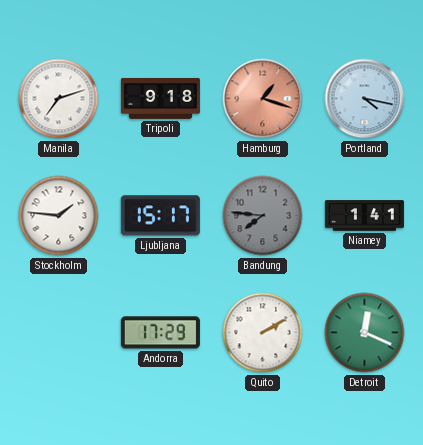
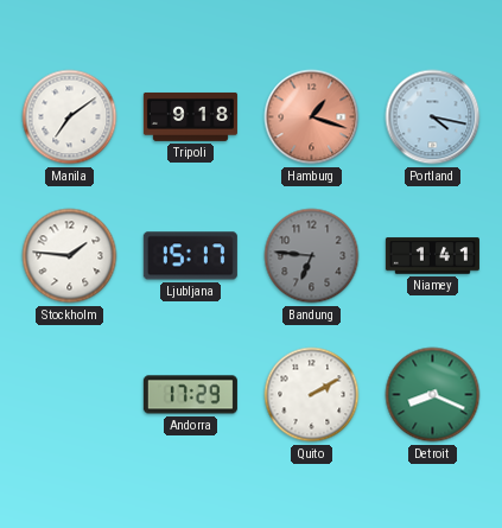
Manila: 7:12 -> 7:09 (70, 117)
Bandung: 7:46 -> 6:46 (312, 256)
Detroit: 12:19 -> 8:19 (433, 395)
